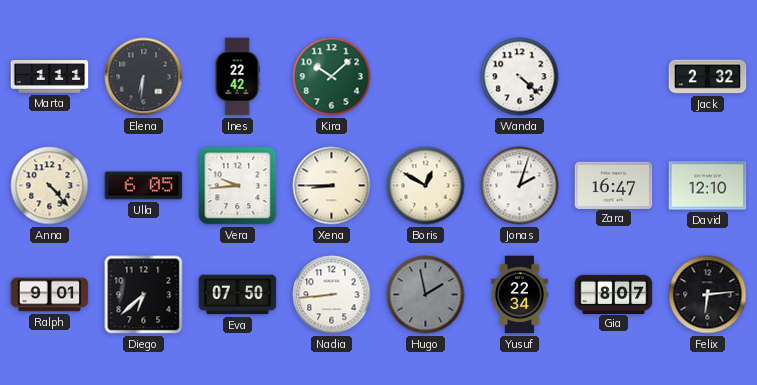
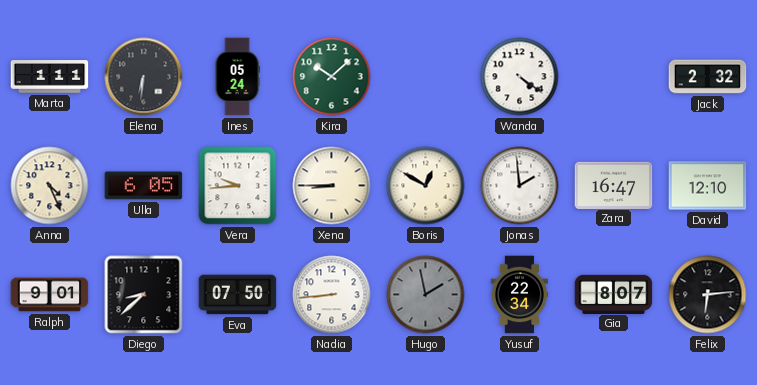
Ines: 22:42 -> 05:24 (237, 77)
Wanda: 4:22 -> 4:21 (520, 77)
Anna: 4:23 -> 4:26 (50, 186)
Jonas: 2:03 -> 1:59 (520, 186)
Diego: 6:38 -> 8:38 (144, 295)
